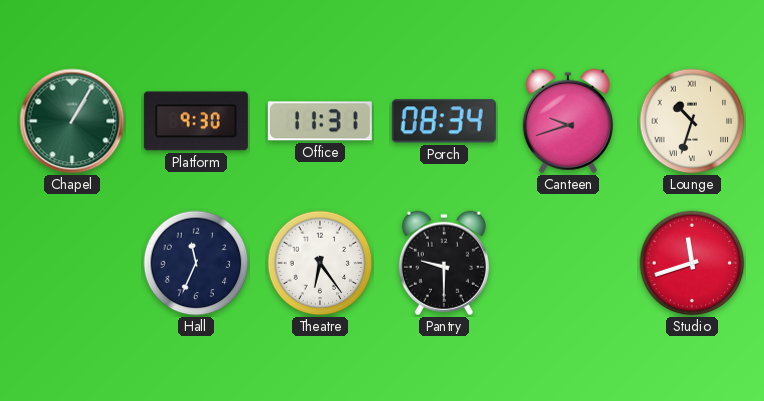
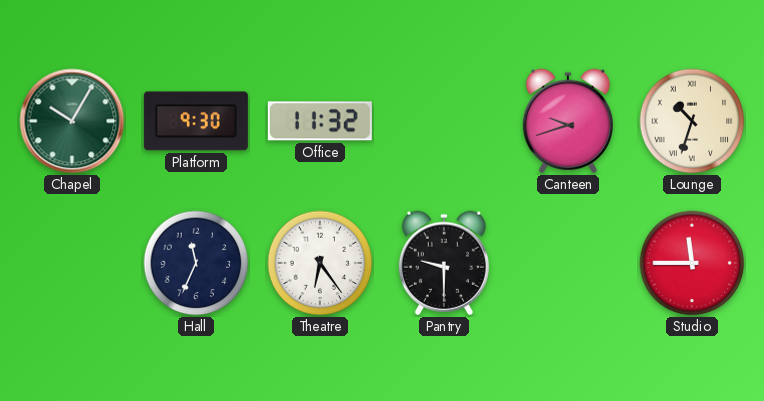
Chapel: 1:05 -> 10:05 (72, 121)
Office: 11:31 -> 11:32 (320, 121)
Porch: 08:34 -> none (444, 121)
Studio: 11:42 -> 11:45 (692, 263)
